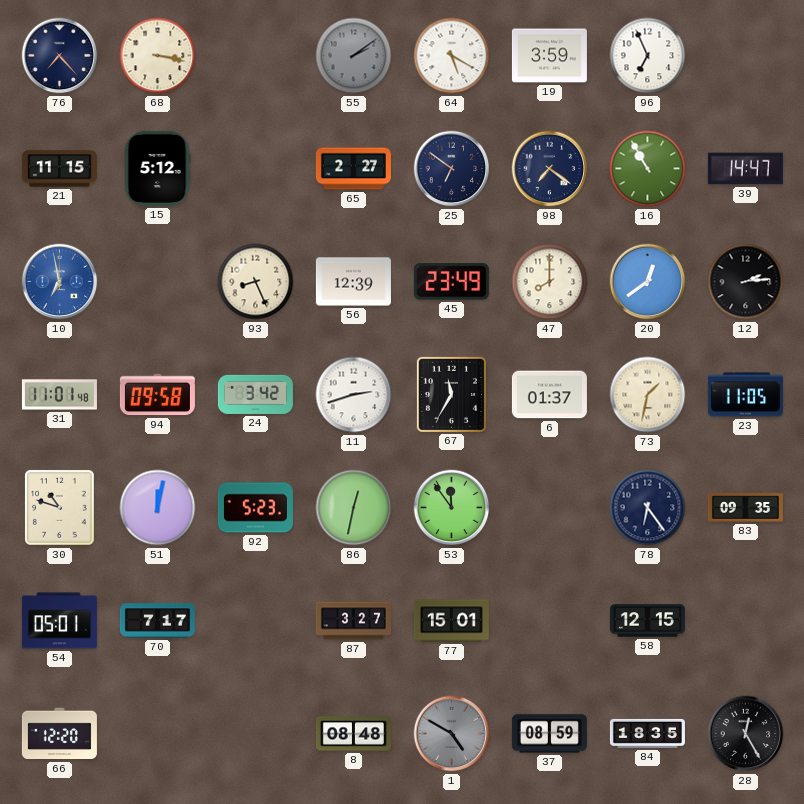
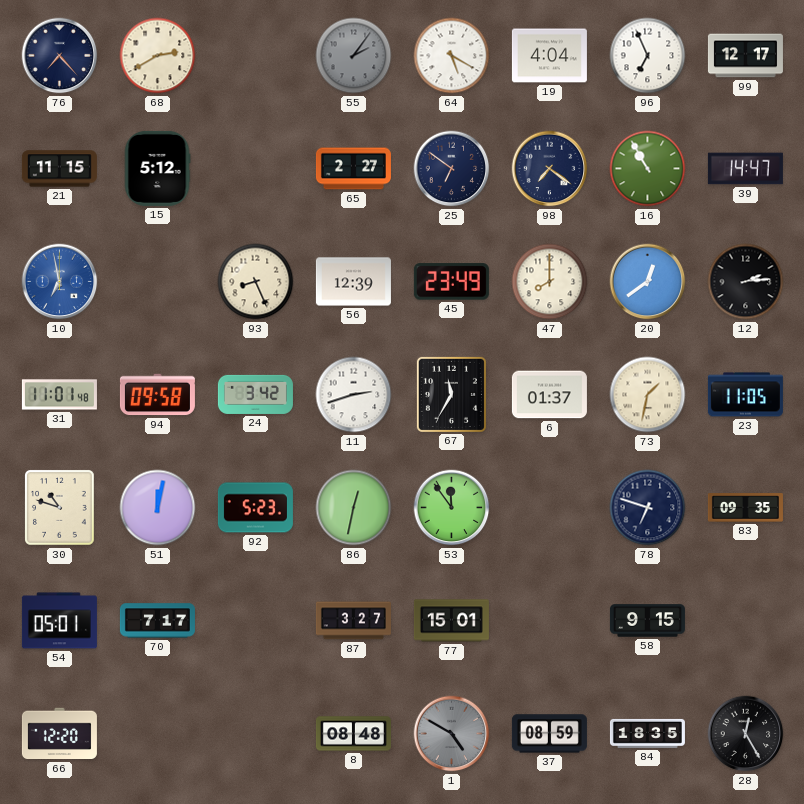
68: 3:17 -> 2:40 (158, 56)
55: 2:09 -> 2:06 (354, 56)
19: 3:59 -> 4:04 (549, 56)
99: none -> 12:17 (745, 56)
78: 6:24 -> 6:48 (648, 508)
58: 12:15 -> 9:15 (647, 621)
